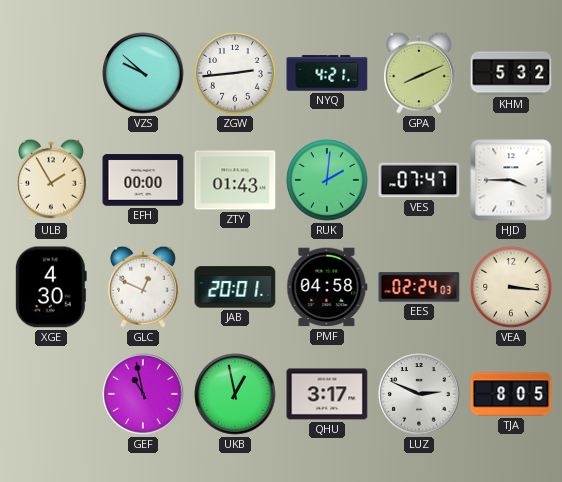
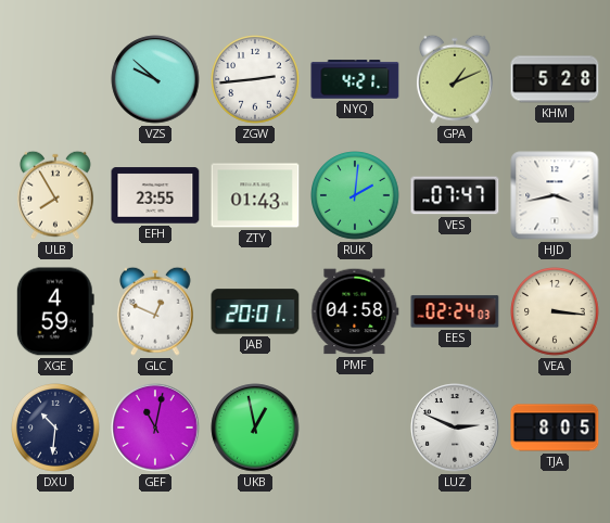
GPA: 8:11 -> 1:11 (455, 79)
KHM: 5:32 -> 5:28 (555, 79)
ULB: 1:55 -> 7:55 (55, 195)
EFH: 00:00 -> 23:55 (155, 195)
HJD: 3:45 -> 3:43 (555, 195)
XGE: 4:30 -> 4:59 (55, 311)
DXU: none -> 10:31 (55, 428)
GEF: 10:58 -> 11:02 (155, 428)
QHU: 3:17 -> none (327, 394)
